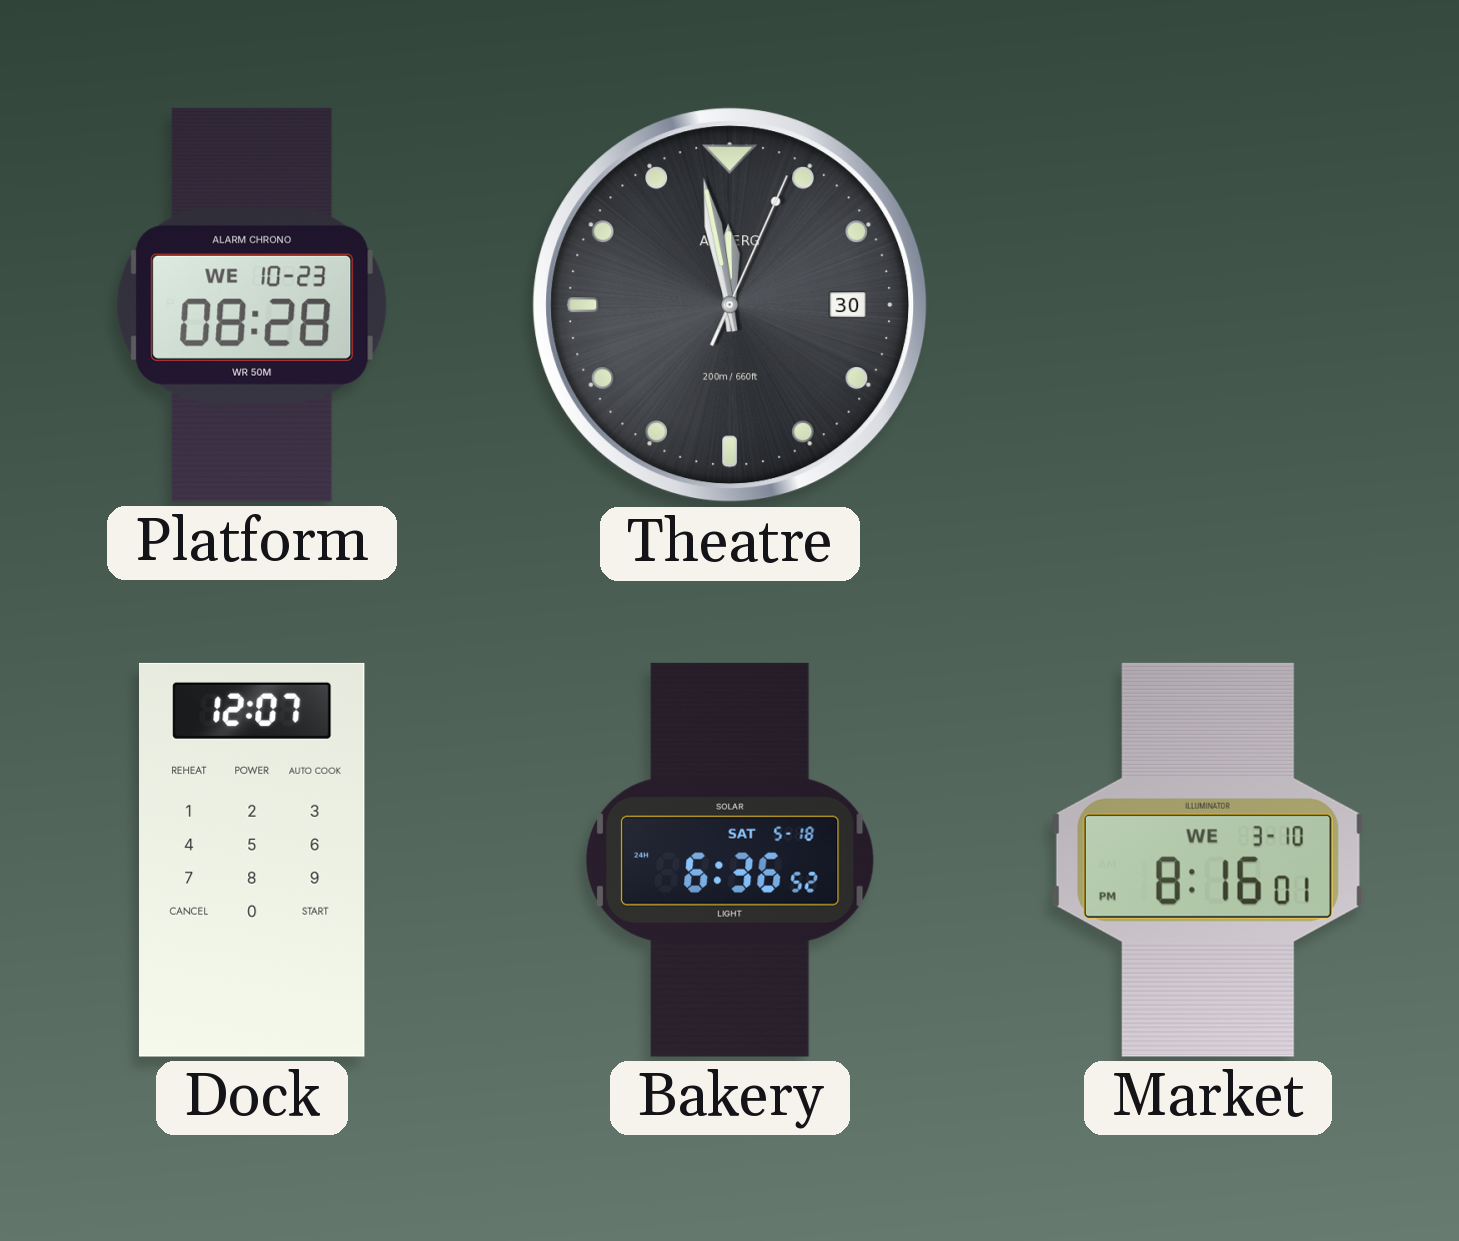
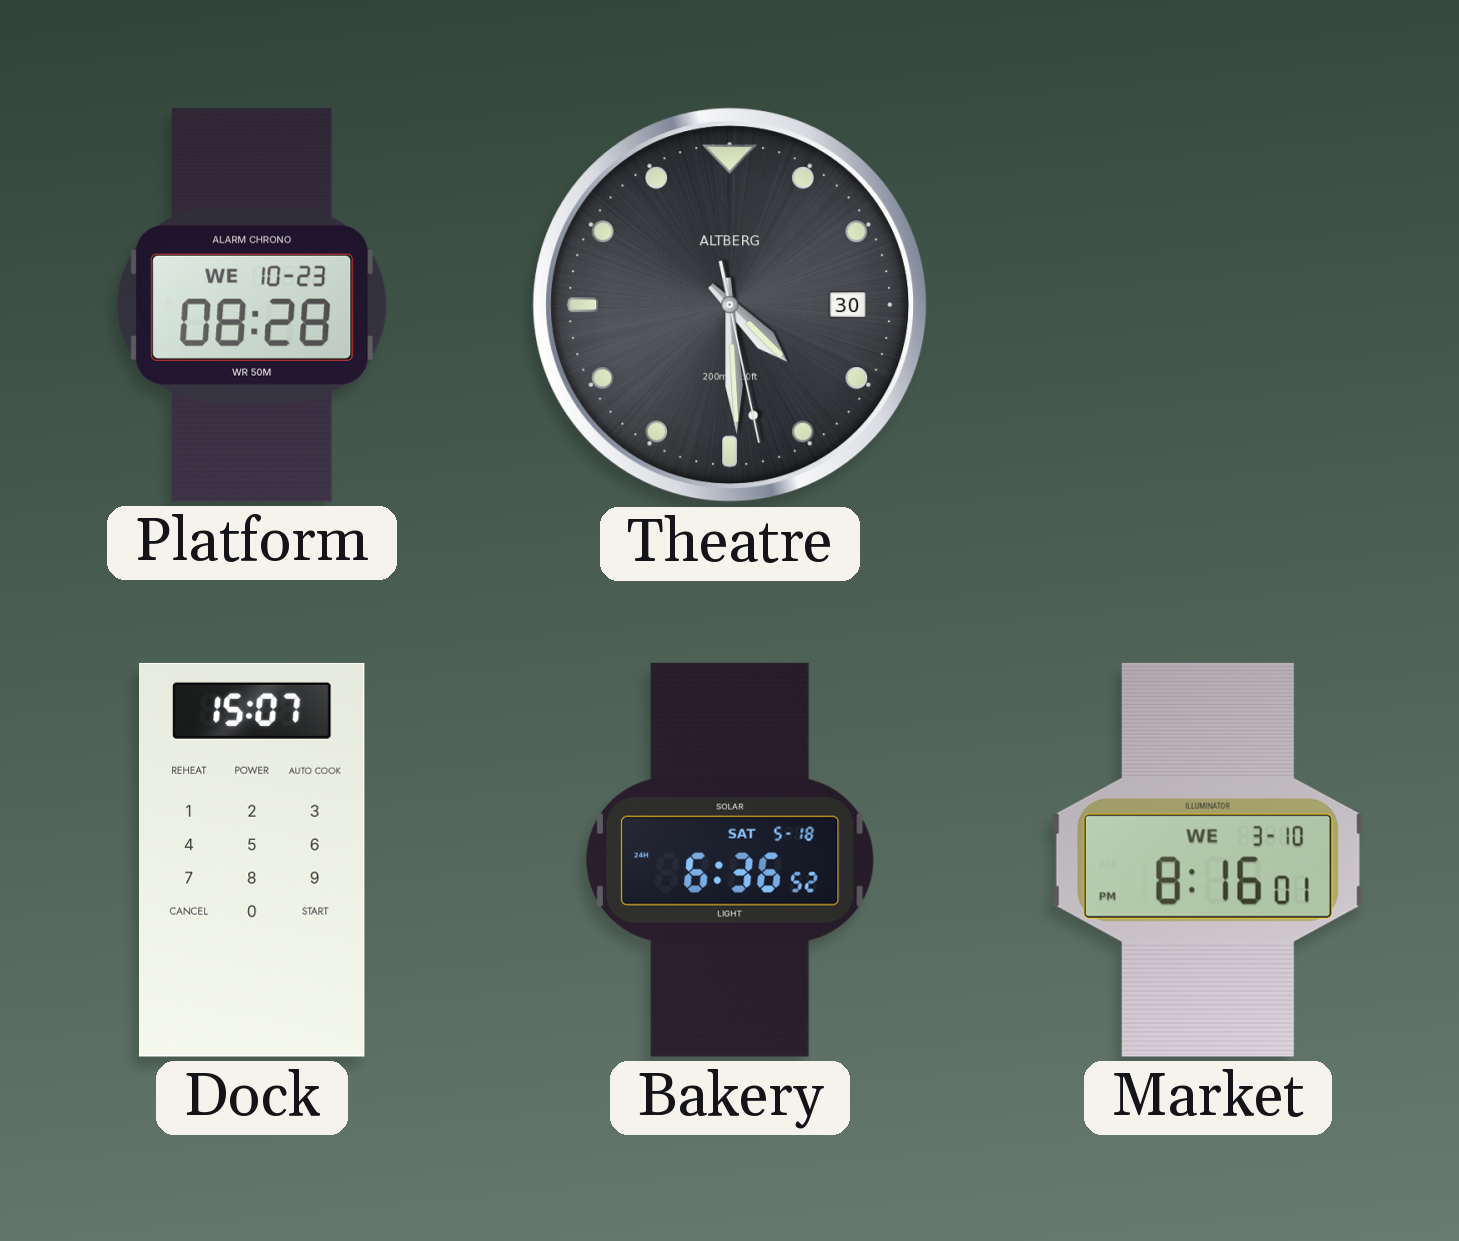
Theatre: 11:58 -> 4:29 (730, 305)
Dock: 12:07 -> 15:07 (253, 860)
